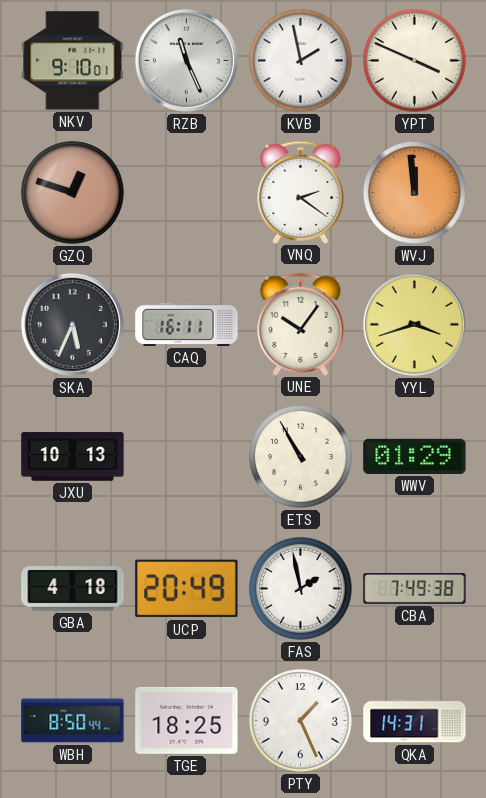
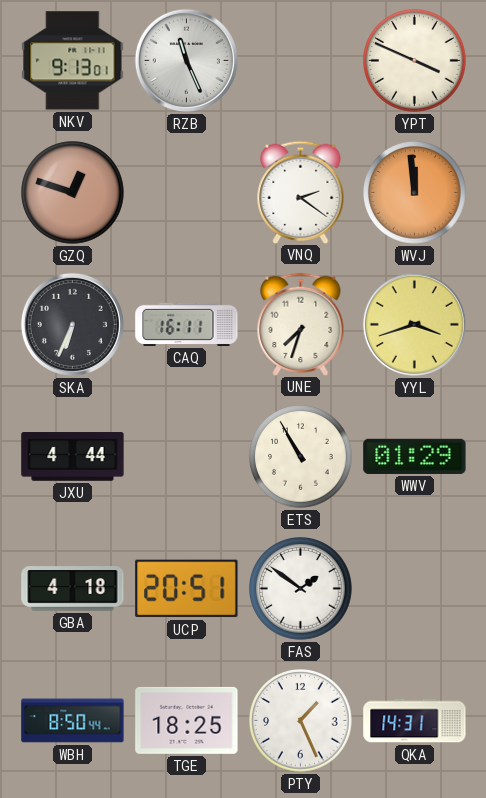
NKV: 9:10 -> 9:13 (73, 61)
KVB: 1:58 -> none (301, 61)
SKA: 5:34 -> 6:34 (72, 324)
UNE: 10:06 -> 7:33 (301, 324)
JXU: 10:13 -> 4:44 (73, 457)
UCP: 20:49 -> 20:51 (187, 589)
FAS: 1:58 -> 1:51 (301, 589)
CBA: 7:49 -> none (415, 589)
